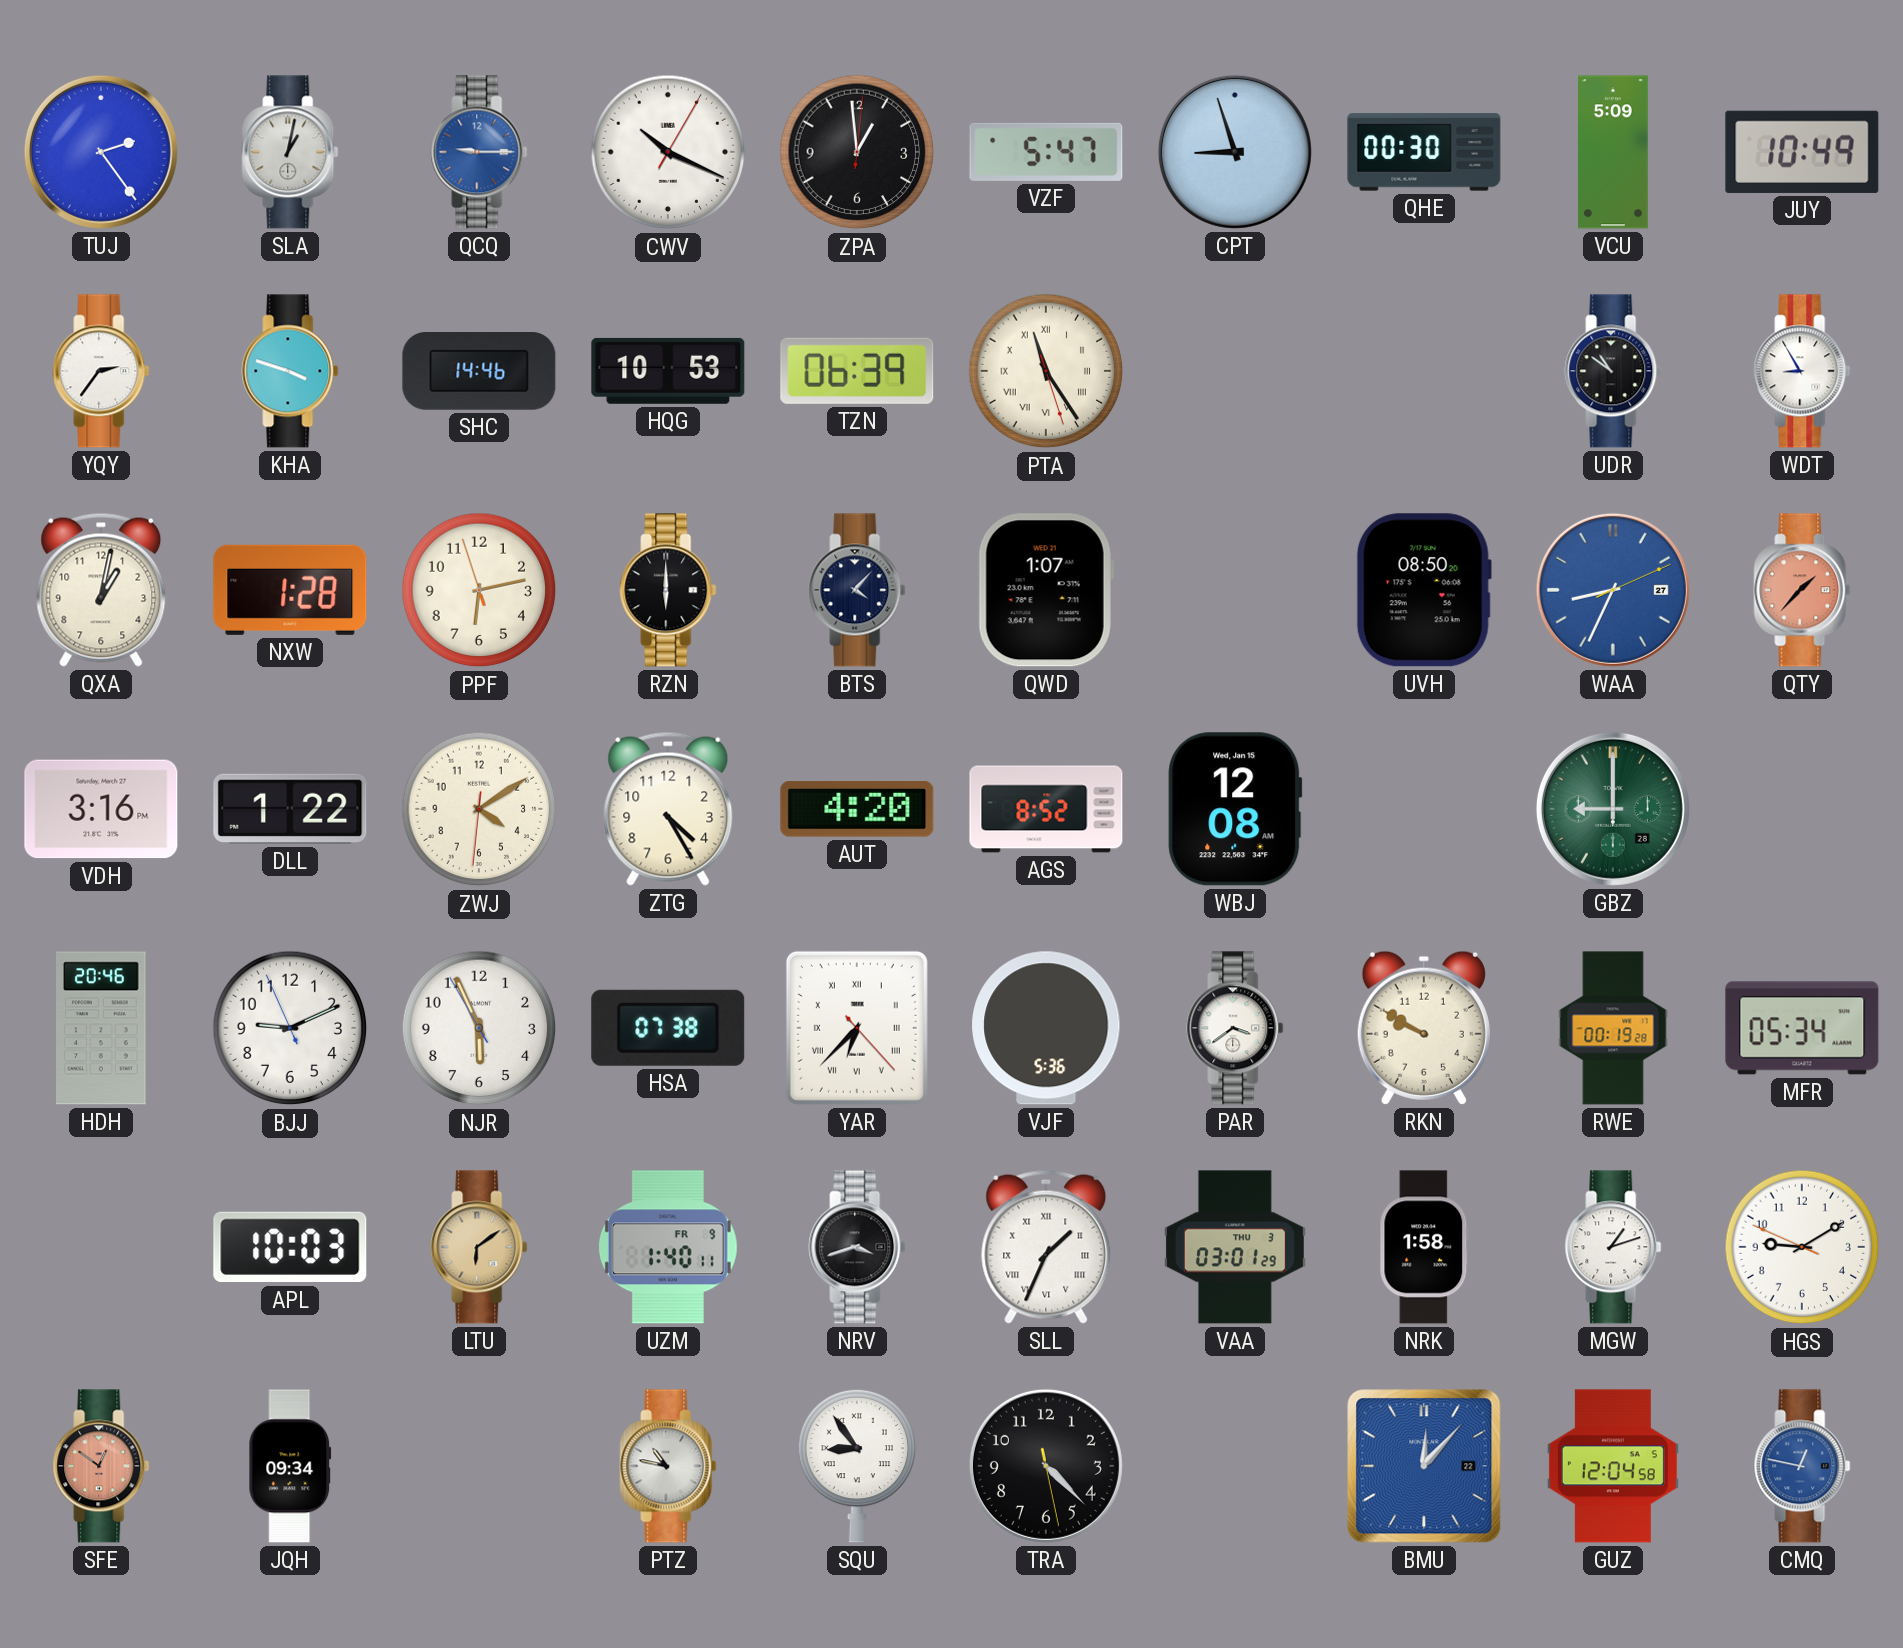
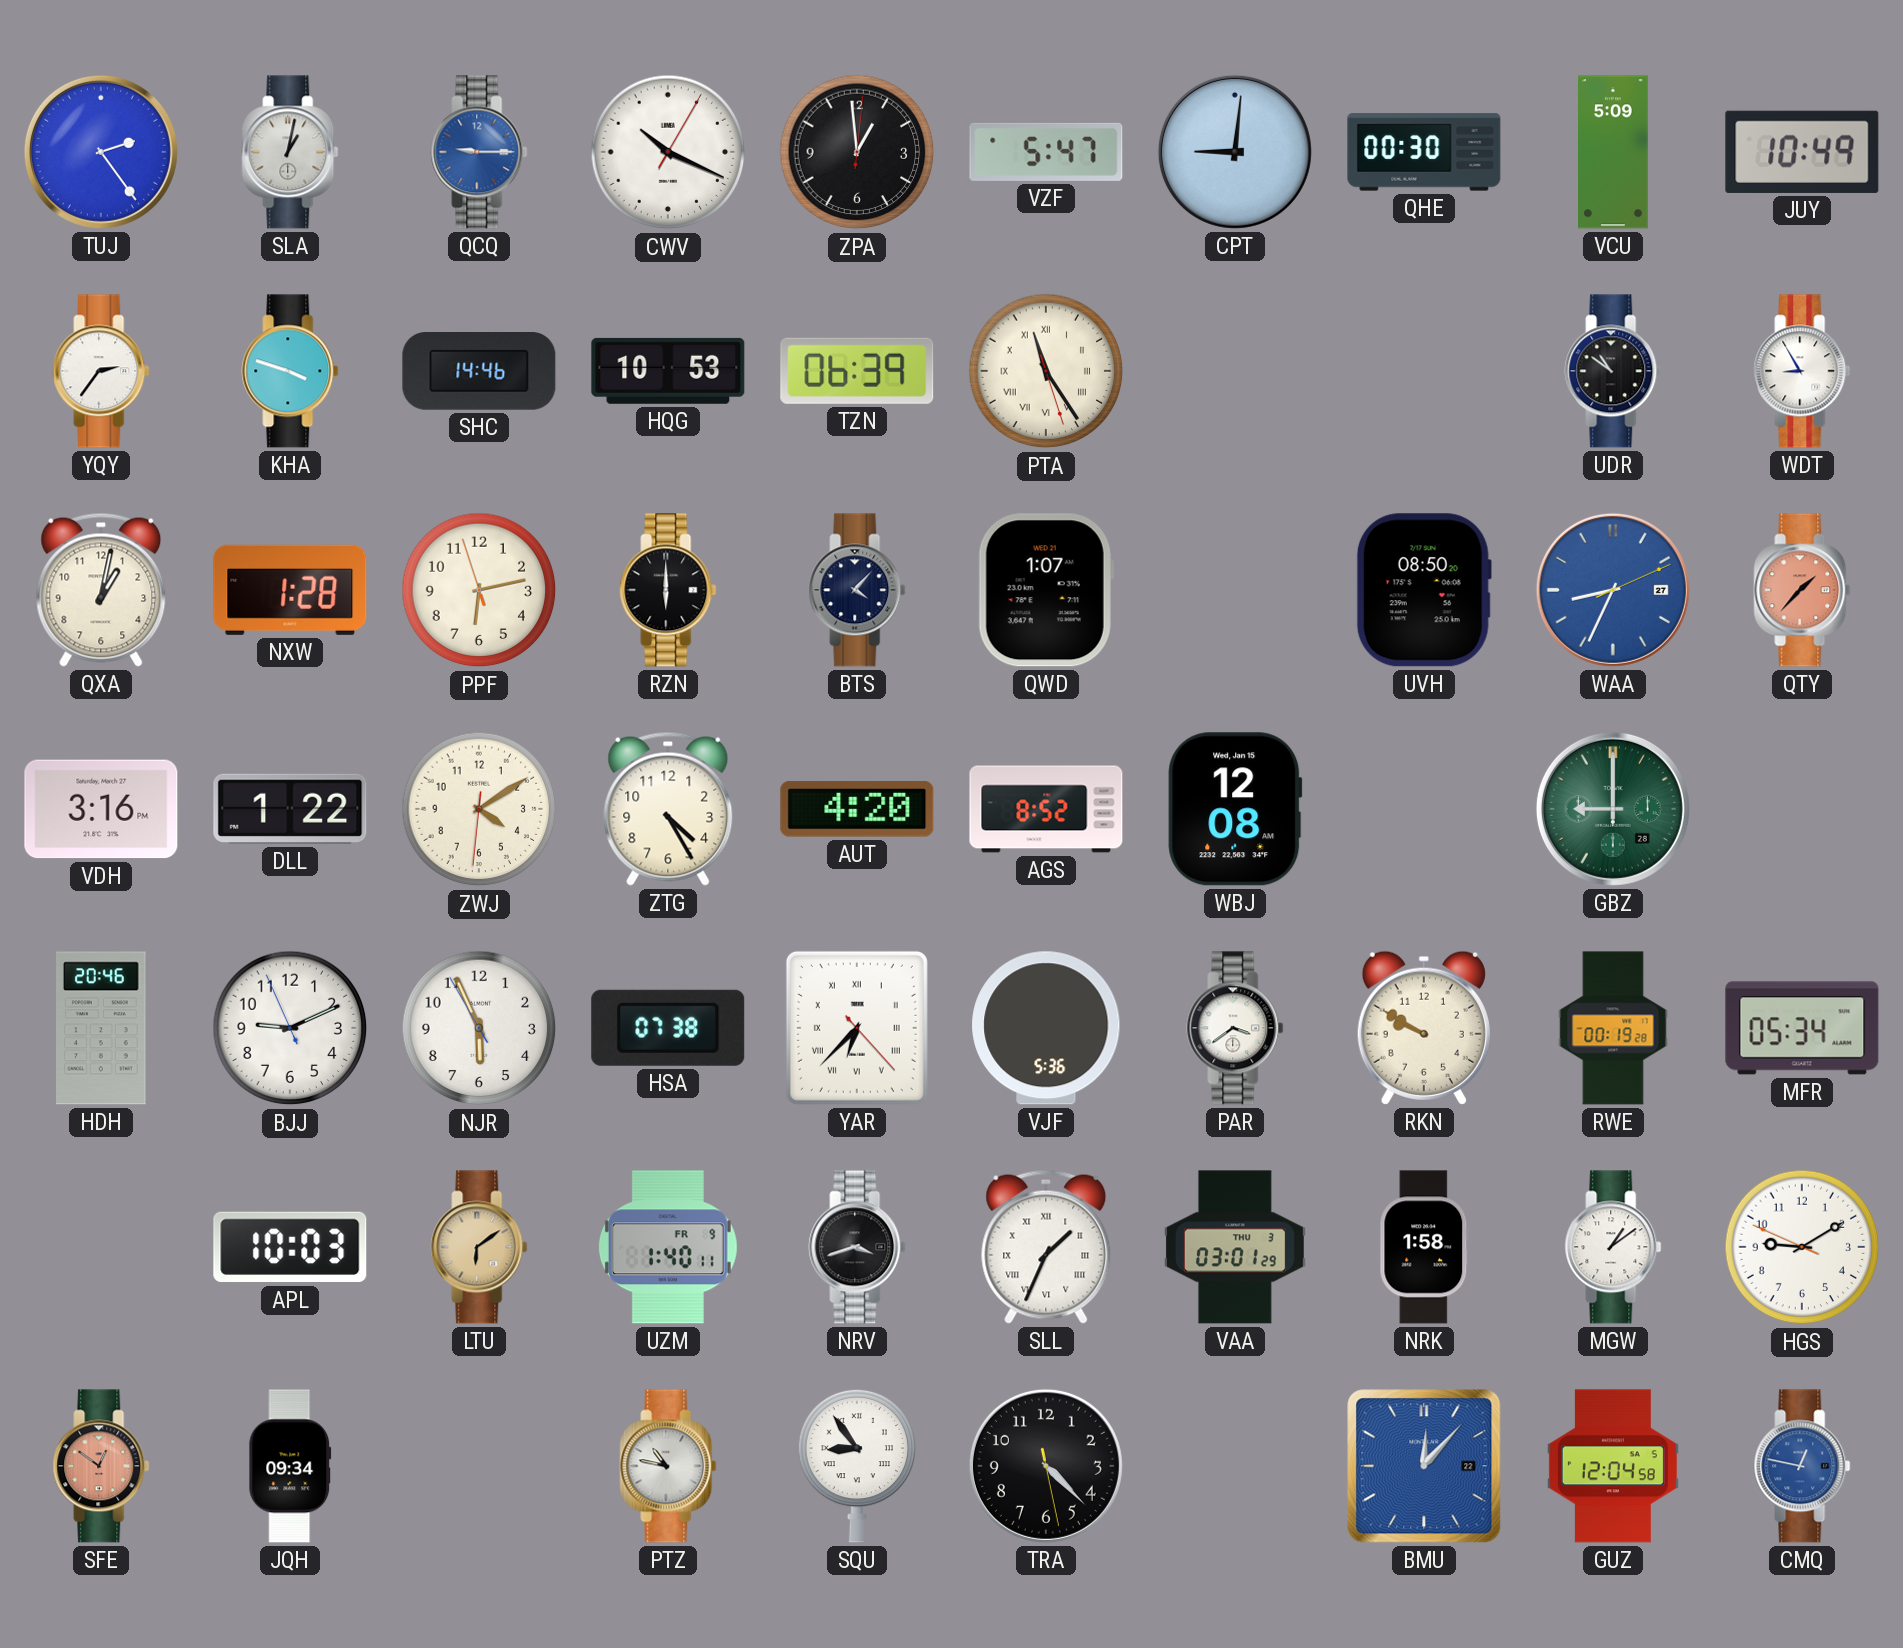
CPT: 8:57 -> 9:01 (1235, 152)
MGW: 1:12 -> 1:09 (1613, 1247)
